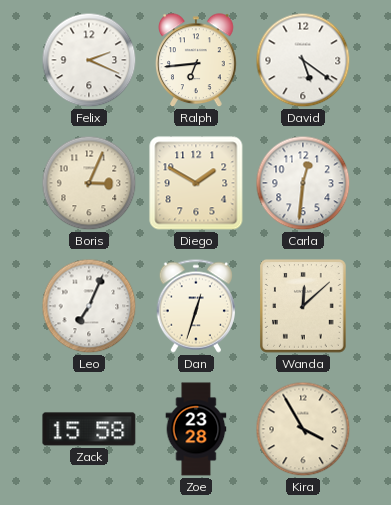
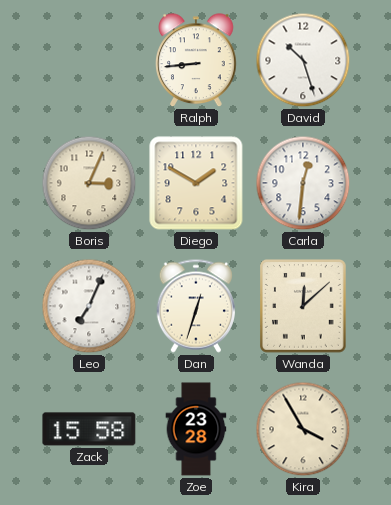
Felix: 2:19 -> none (89, 60)
Ralph: 6:44 -> 8:44 (197, 61)
David: 5:21 -> 10:27 (303, 60)
